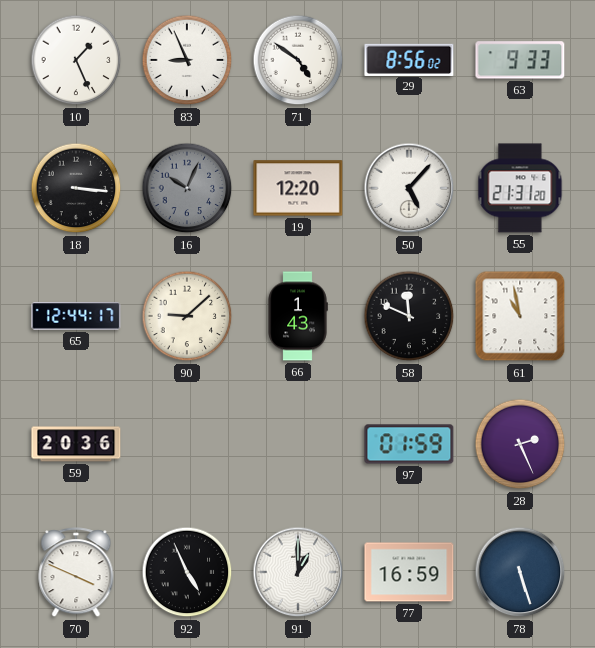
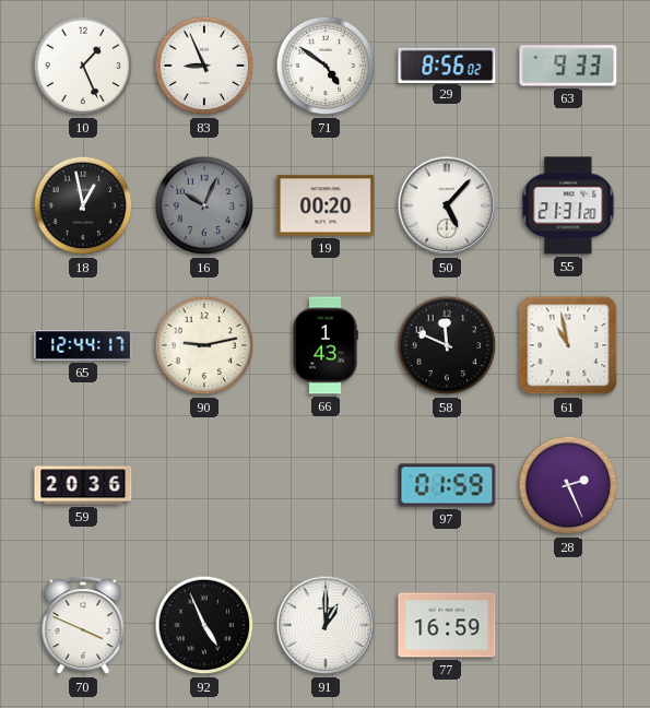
18: 3:16 -> 12:58 (83, 205)
19: 12:20 -> 00:20 (326, 205)
90: 9:08 -> 9:13 (204, 345)
78: 5:27 -> none (520, 572)
